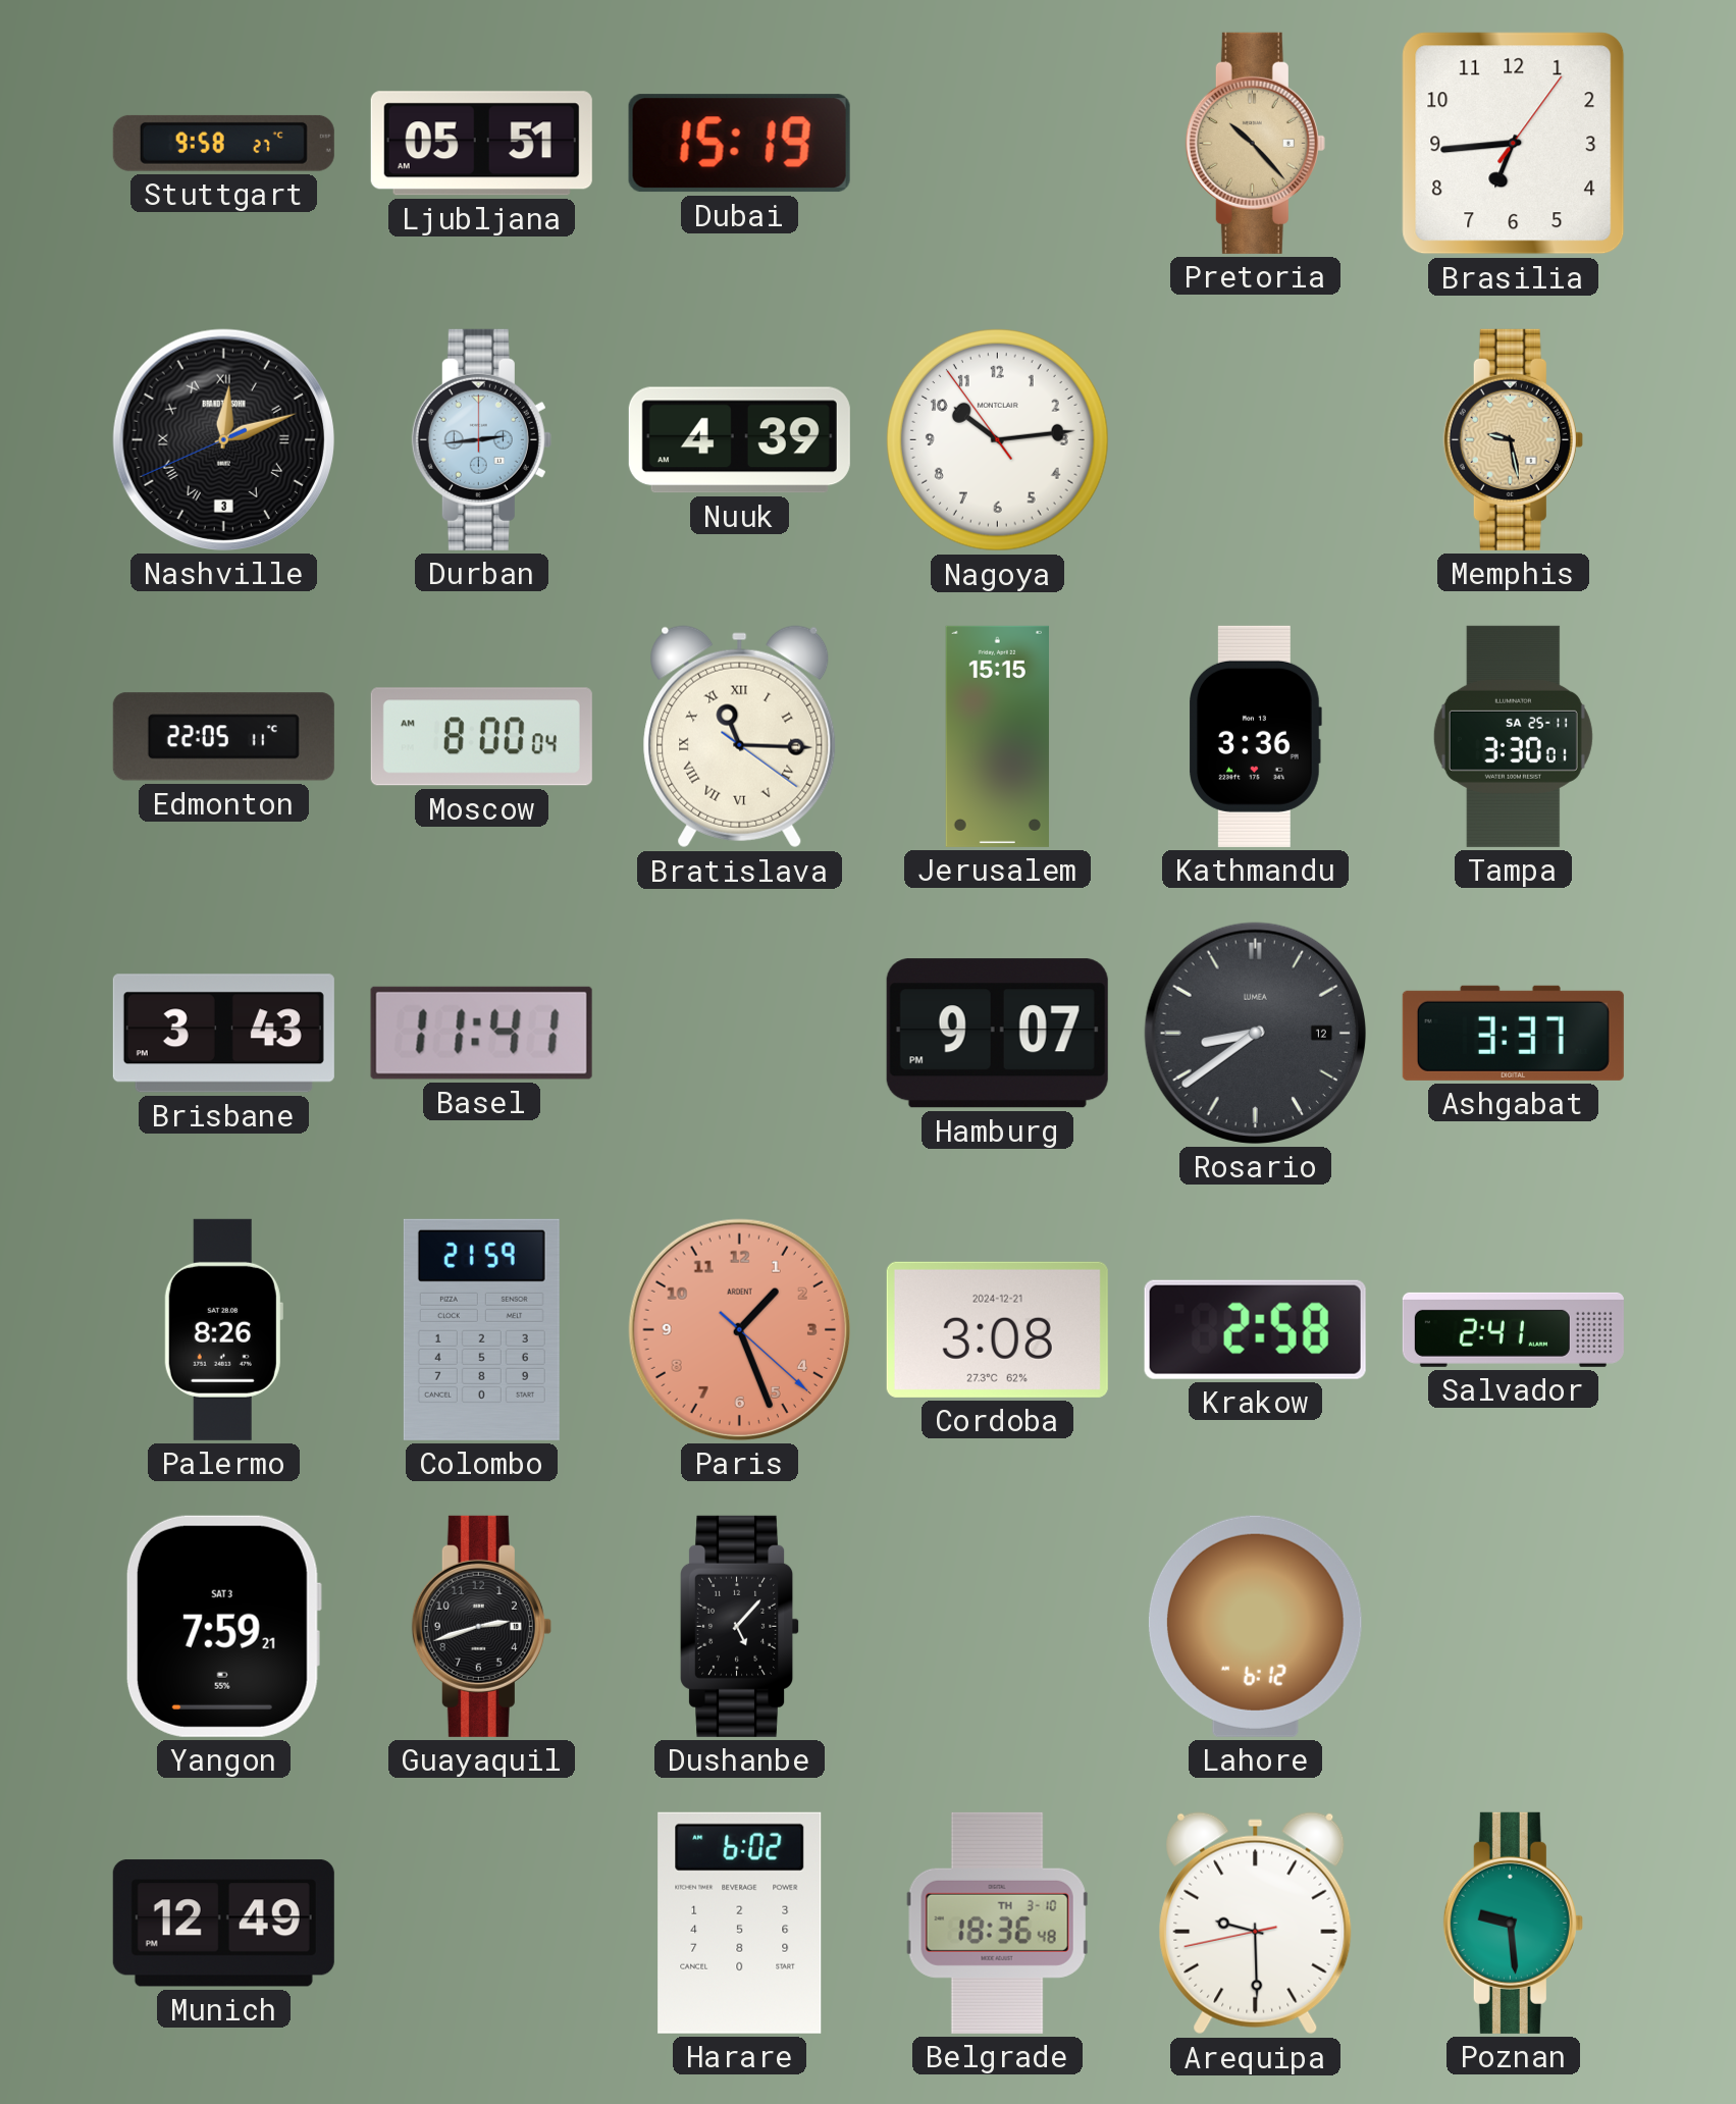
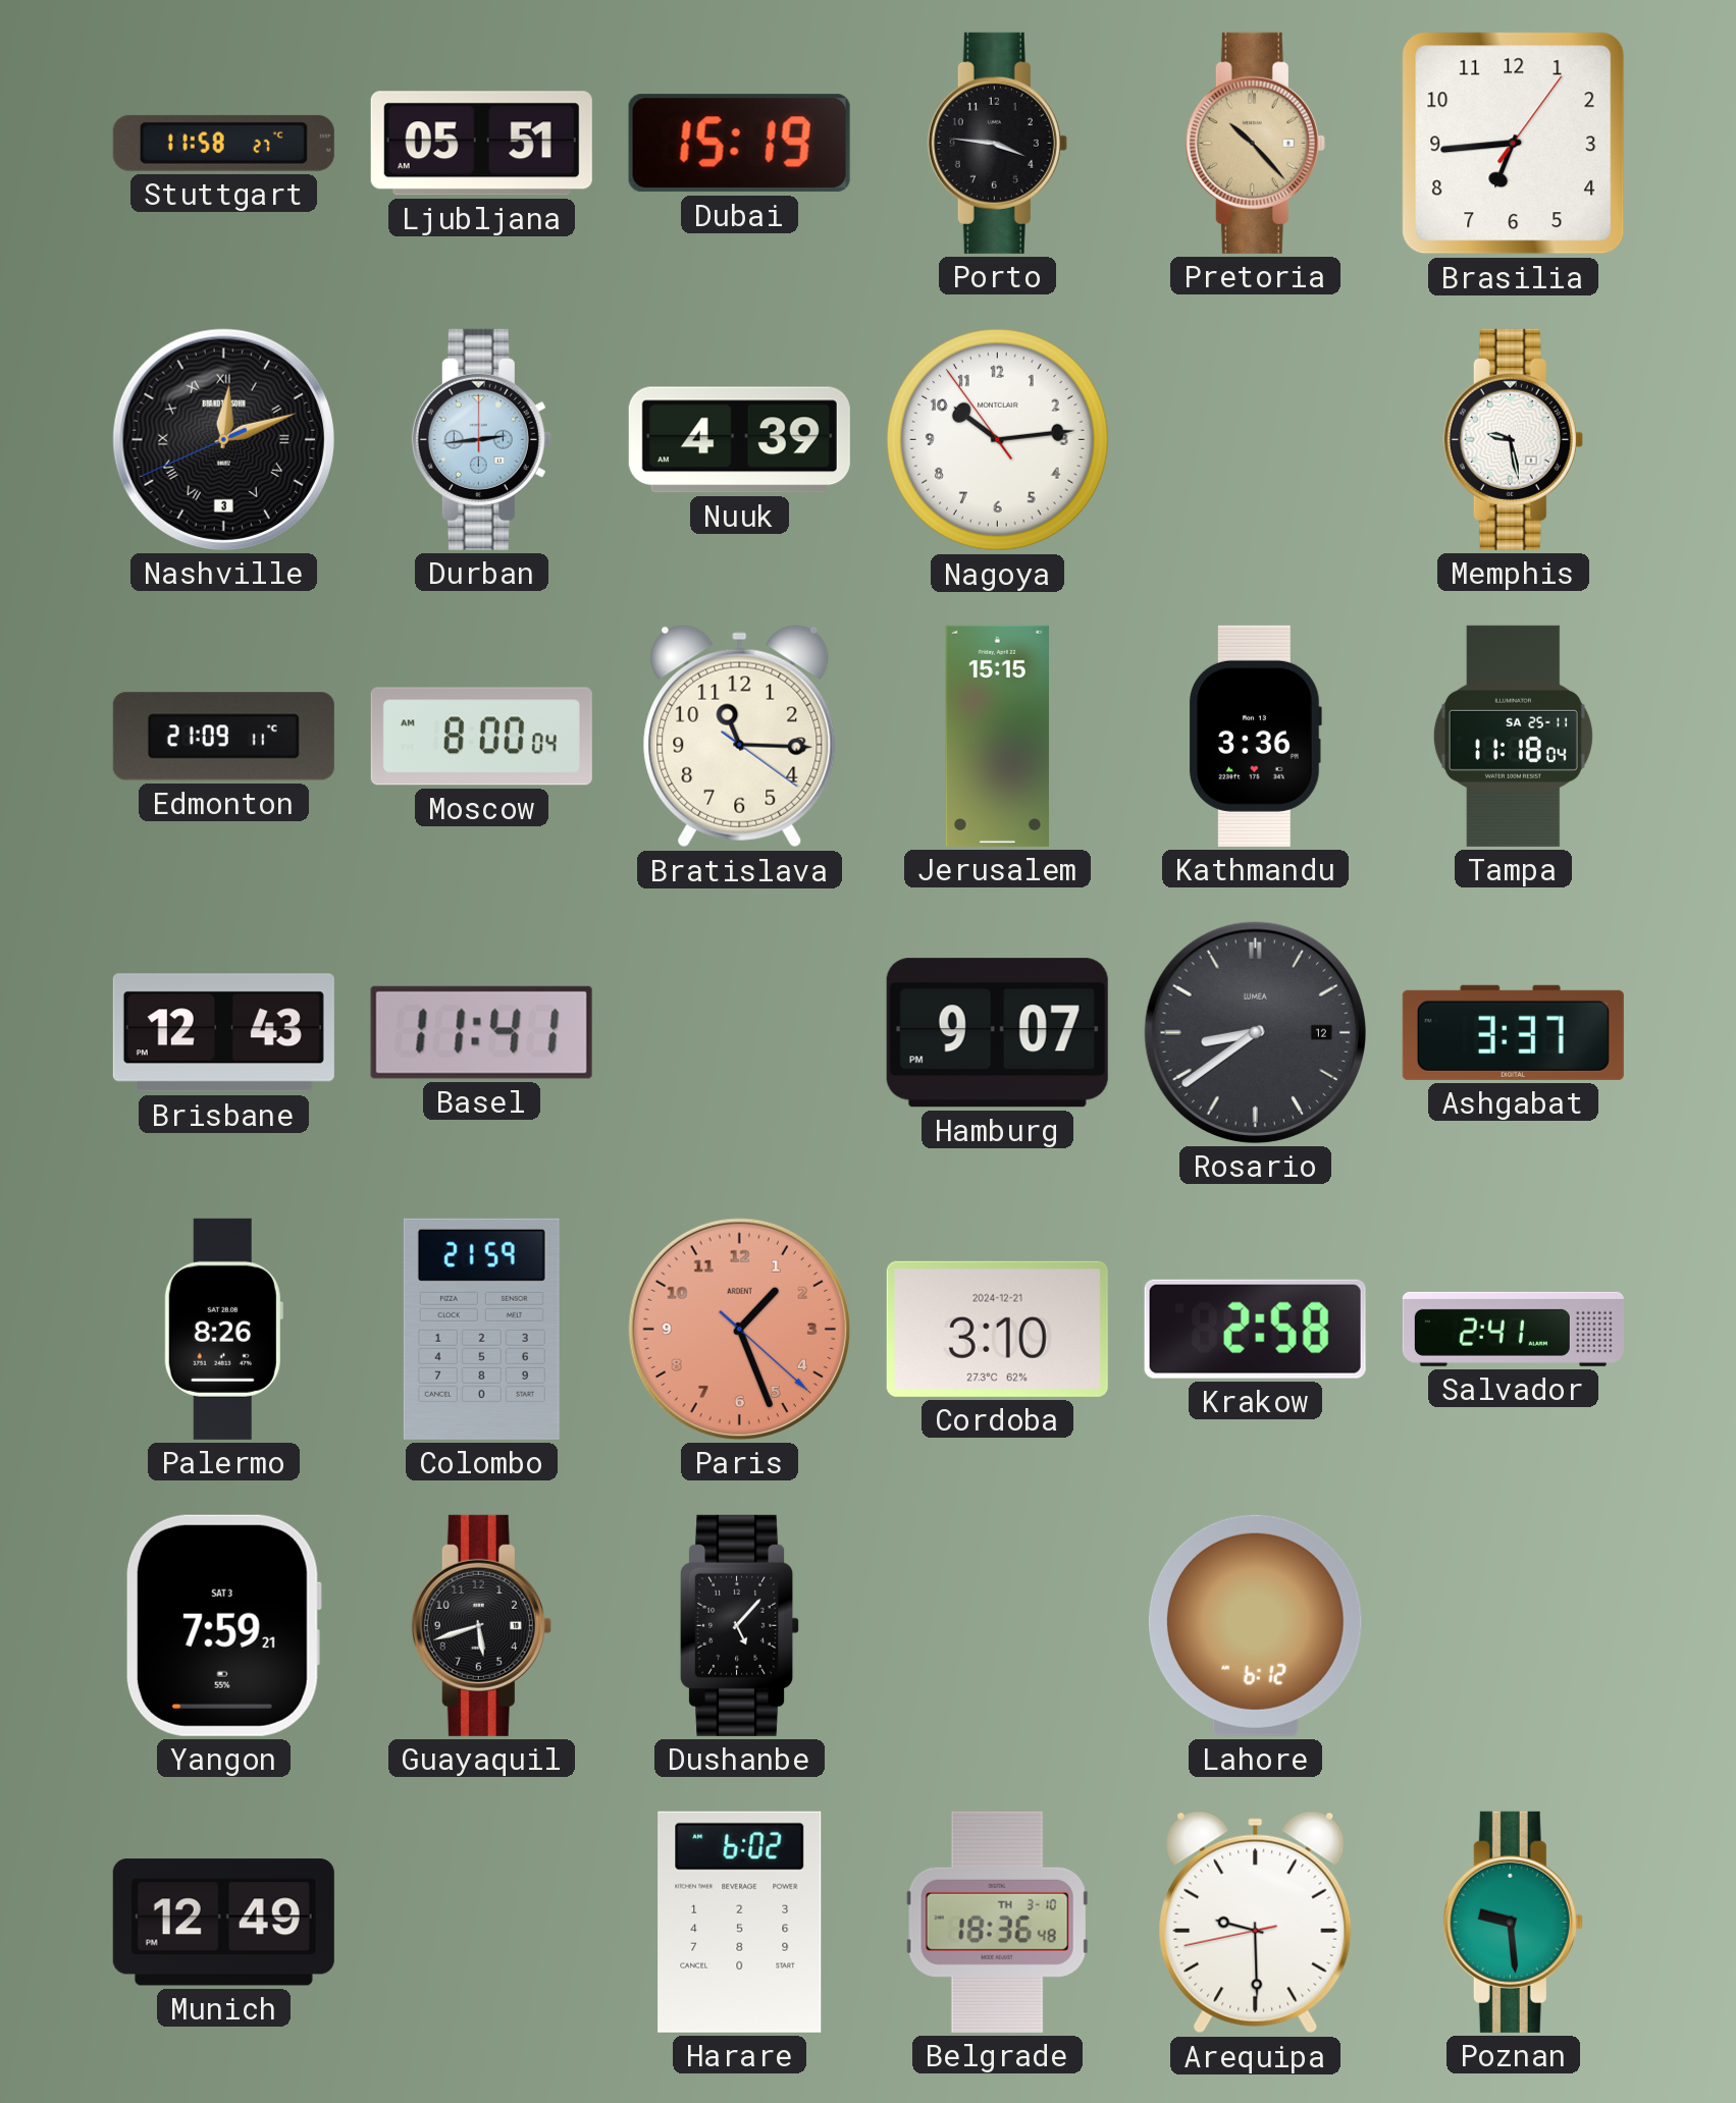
Stuttgart: 9:58 -> 11:58 (223, 143)
Porto: none -> 3:46 (997, 143)
Memphis dial: champagne -> white (1513, 439)
Edmonton: 22:05 -> 21:09 (223, 737)
Bratislava numerals: Roman -> Arabic (740, 737)
Tampa: 3:30 -> 11:18 (1513, 736)
Brisbane: 3:43 -> 12:43 (223, 1033)
Cordoba: 3:08 -> 3:10 (997, 1329)
Guayaquil: 2:42 -> 5:42 (481, 1625)
